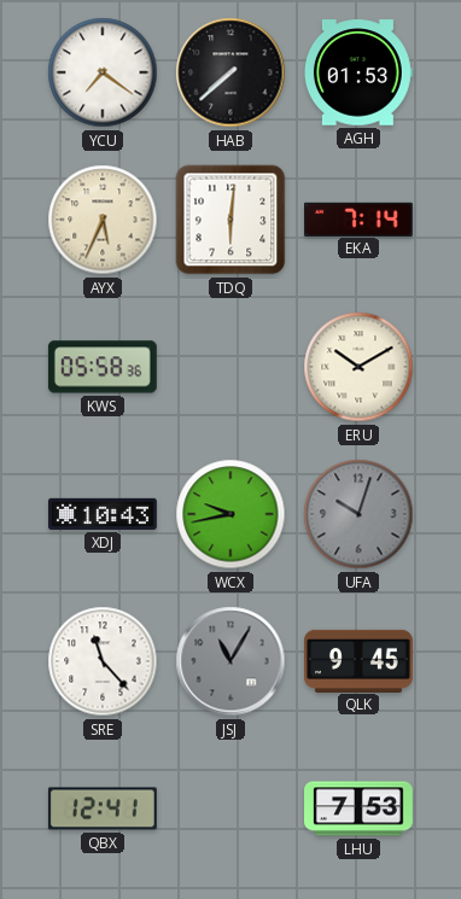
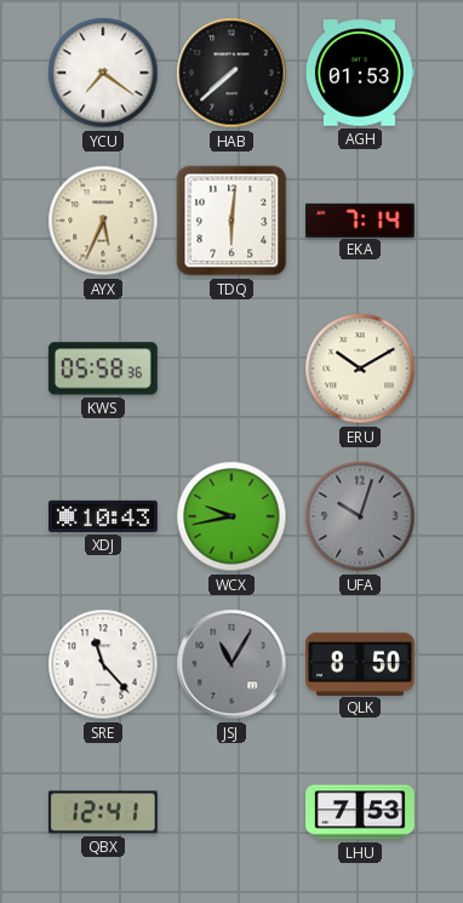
QLK: 9:45 -> 8:50 (361, 663)
